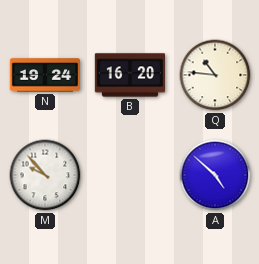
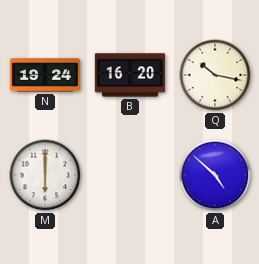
Q: 10:46 -> 10:17 (215, 75)
M: 9:53 -> 6:00 (45, 175)
